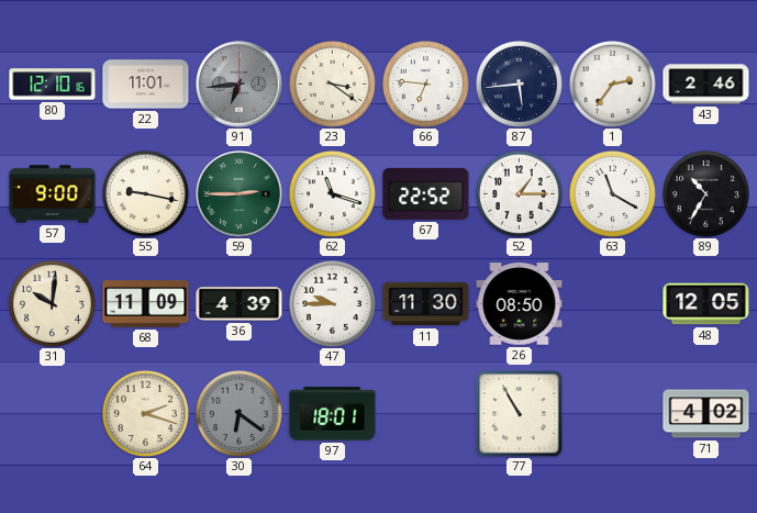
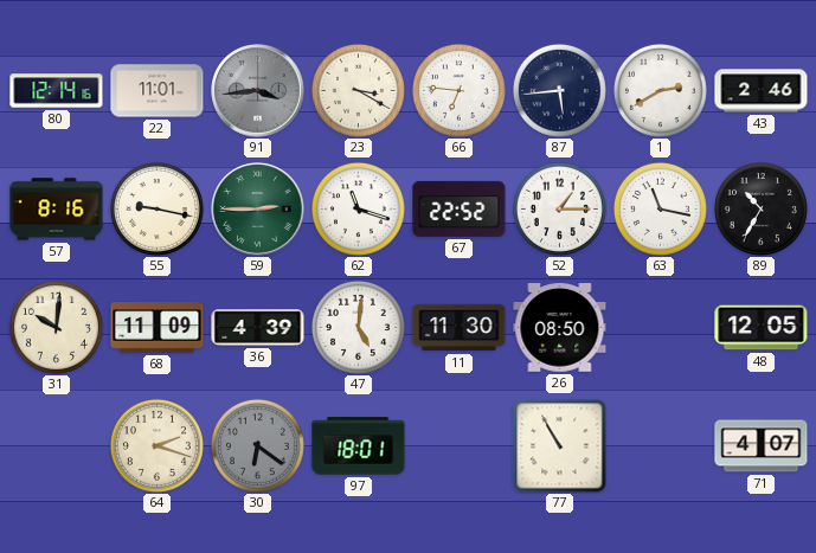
80: 12:10 -> 12:14 (57, 91)
91: 6:44 -> 3:44 (258, 91)
23: 3:21 -> 3:20 (358, 90)
1: 2:36 -> 2:40 (660, 90)
57: 9:00 -> 8:16 (57, 210)
63: 11:20 -> 11:17 (660, 208)
47: 9:45 -> 5:01 (358, 327)
71: 4:02 -> 4:07 (762, 446)
